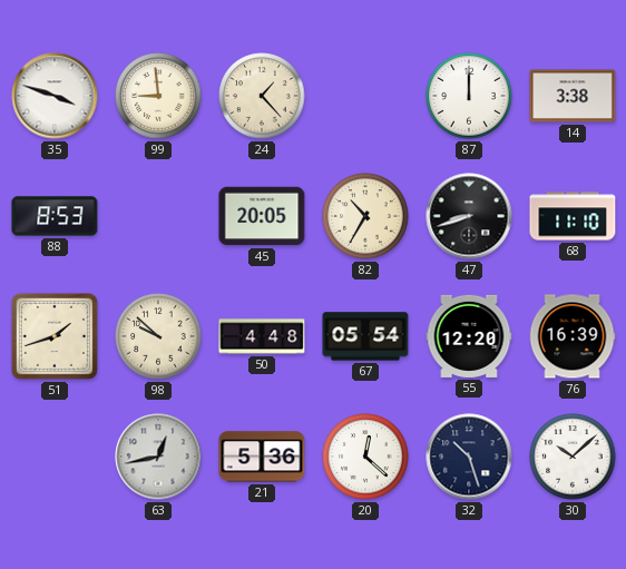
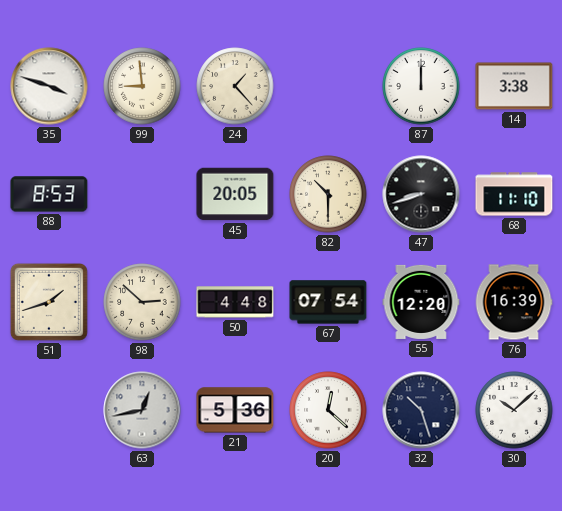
82: 10:35 -> 10:30 (328, 194)
98: 9:52 -> 2:52 (142, 302)
67: 05:54 -> 07:54 (328, 302)
